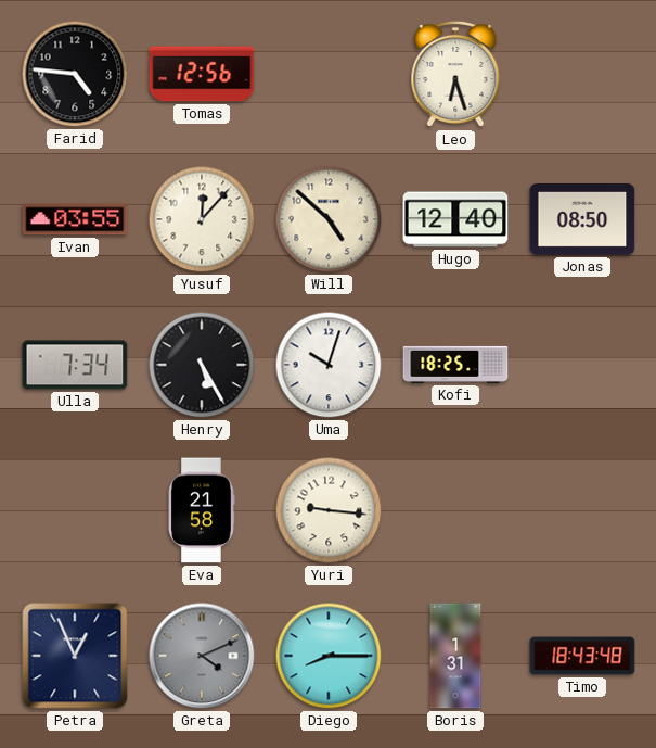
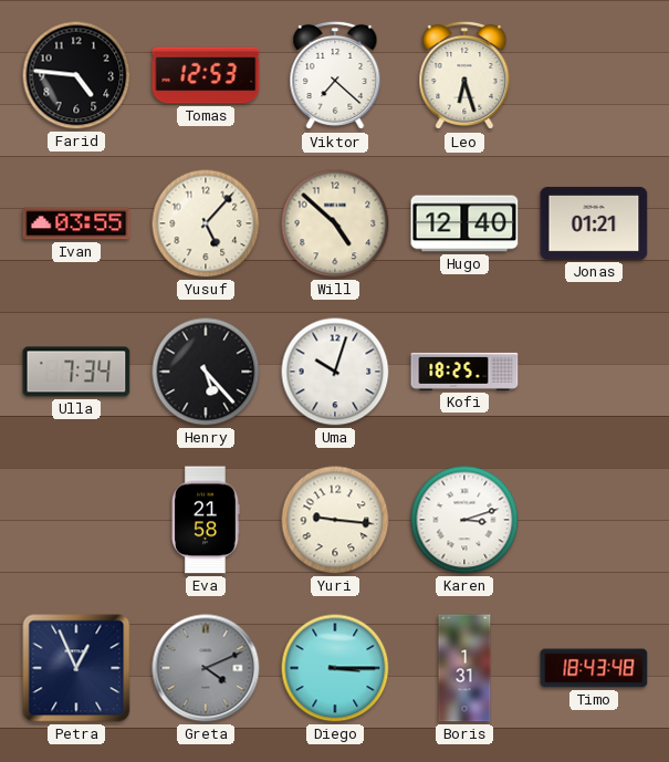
Tomas: 12:56 -> 12:53 (206, 75)
Viktor: none -> 7:22 (335, 75)
Yusuf: 12:07 -> 5:07 (206, 223)
Jonas: 08:50 -> 01:21 (594, 223)
Henry: 5:25 -> 5:23 (206, 372)
Karen: none -> 3:12 (464, 520)
Diego: 8:15 -> 3:15 (335, 668)
